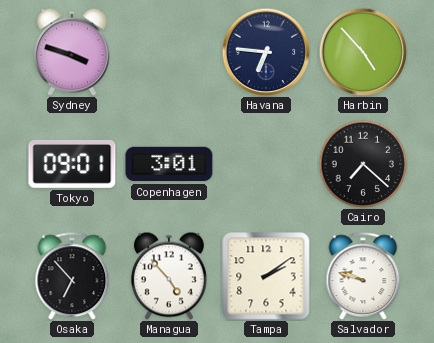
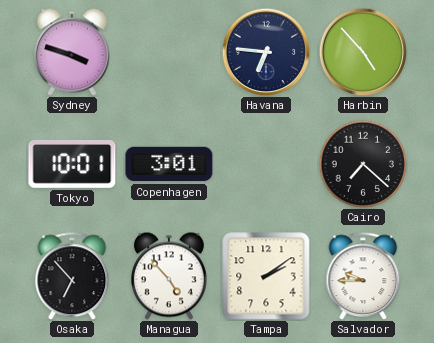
Tokyo: 09:01 -> 10:01 (72, 164)
Salvador: 9:48 -> 9:45 (363, 276)
